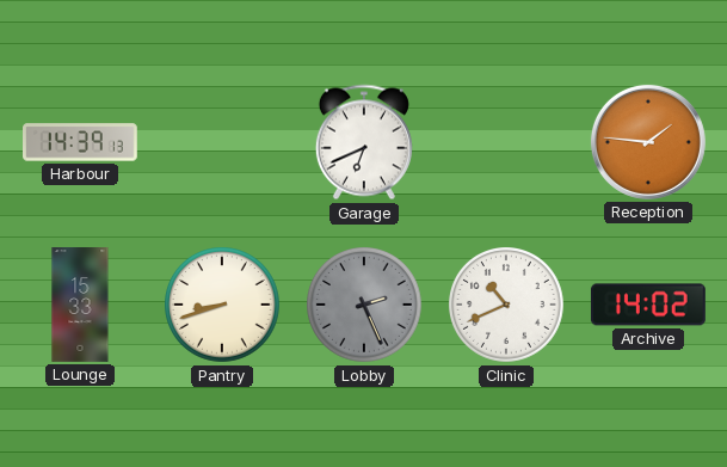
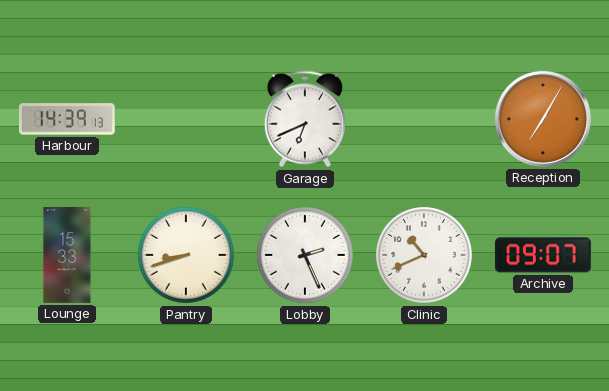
Reception: 1:46 -> 7:05 (543, 119)
Lobby dial: grey -> white (306, 256)
Archive: 14:02 -> 09:07 (543, 255)
